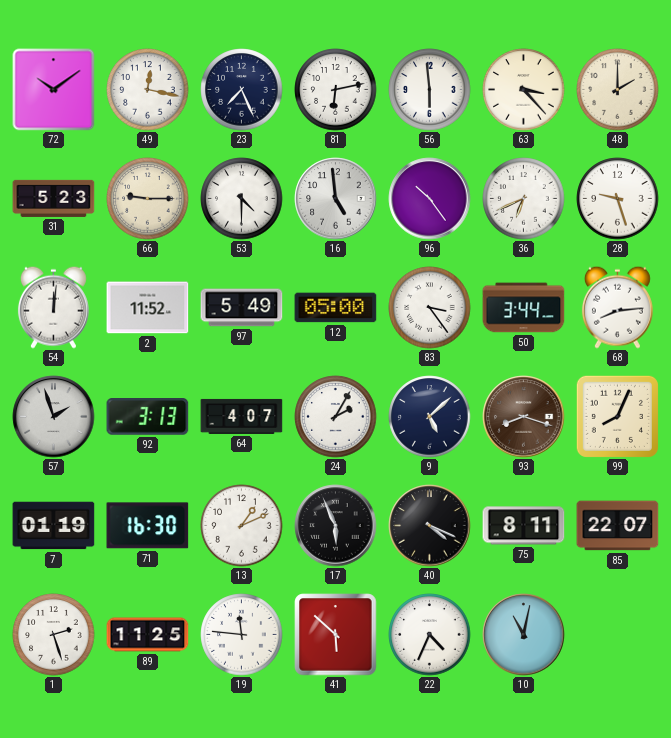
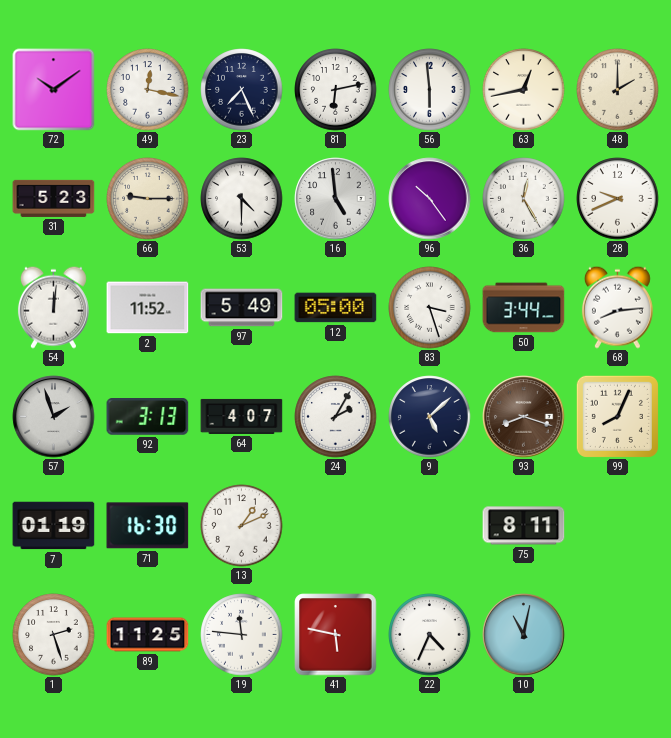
63: 3:23 -> 12:43 (524, 90)
36: 6:41 -> 12:25 (524, 199)
28: 9:27 -> 9:41 (618, 199)
83: 3:24 -> 3:27 (430, 308)
17: 5:56 -> none (336, 526)
40: 4:19 -> none (430, 526)
85: 22:07 -> none (618, 526)
41: 5:52 -> 5:47 (336, 635)
